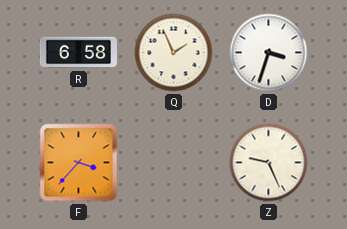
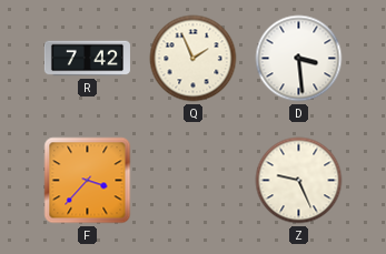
R: 6:58 -> 7:42 (87, 59)
D: 3:33 -> 3:29 (299, 59)
